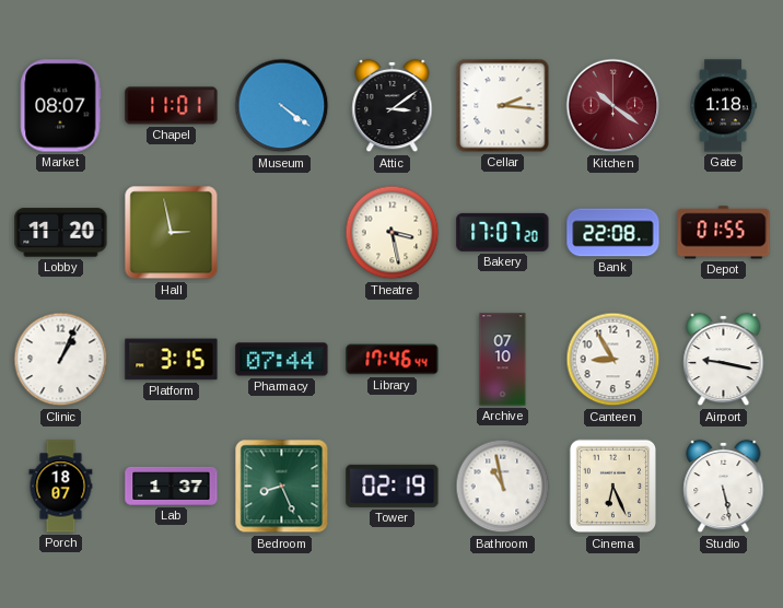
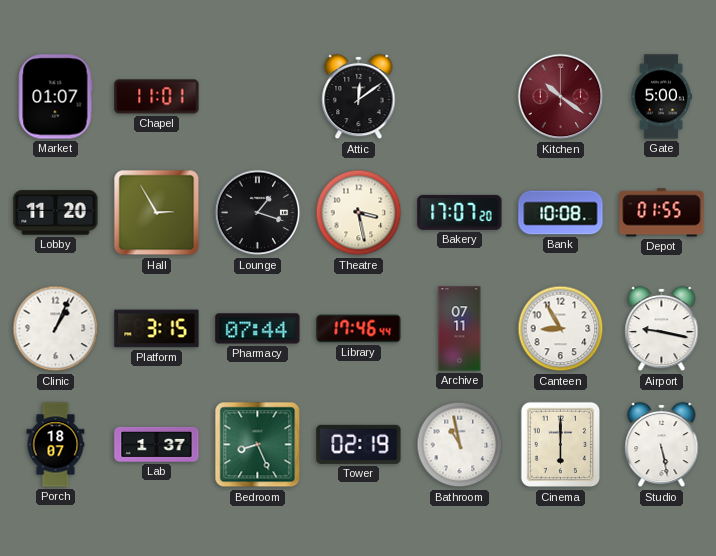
Market: 08:07 -> 01:07 (55, 97)
Museum: 4:21 -> none (282, 106)
Attic: 3:09 -> 12:09 (359, 97)
Cellar: 2:16 -> none (503, 106)
Gate: 1:18 -> 5:00 (661, 97)
Hall: 2:58 -> 2:55 (157, 213)
Lounge: none -> 1:18 (258, 213)
Bank: 22:08 -> 10:08 (561, 213)
Archive: 07:10 -> 07:11 (460, 329)
Cinema: 6:26 -> 6:00 (560, 445)
